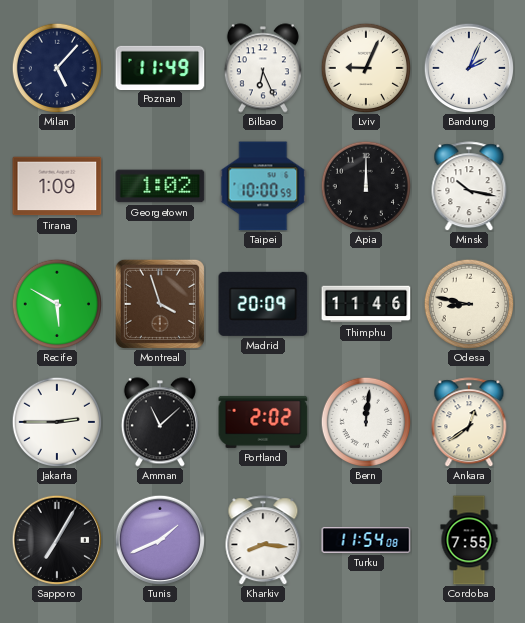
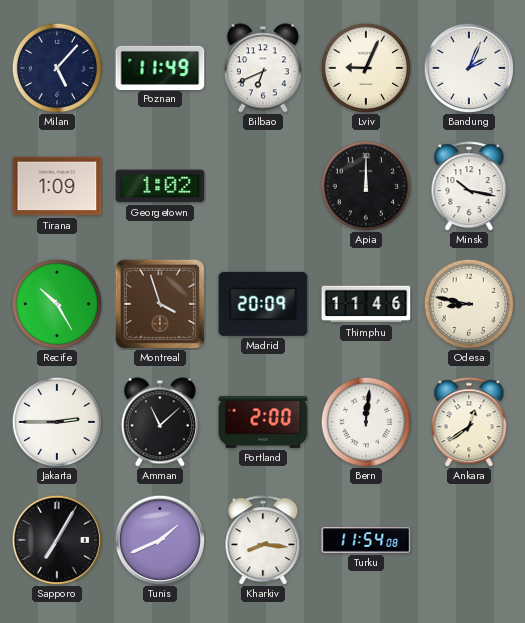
Bilbao: 6:26 -> 6:41 (263, 68)
Taipei: 10:00 -> none (263, 186)
Recife: 5:50 -> 10:25 (56, 303)
Portland: 2:02 -> 2:00 (263, 422)
Cordoba: 7:55 -> none (469, 540)
